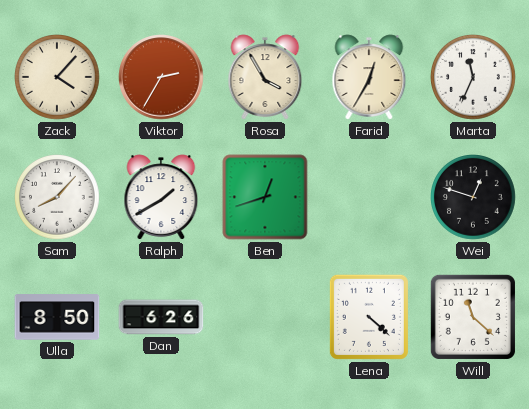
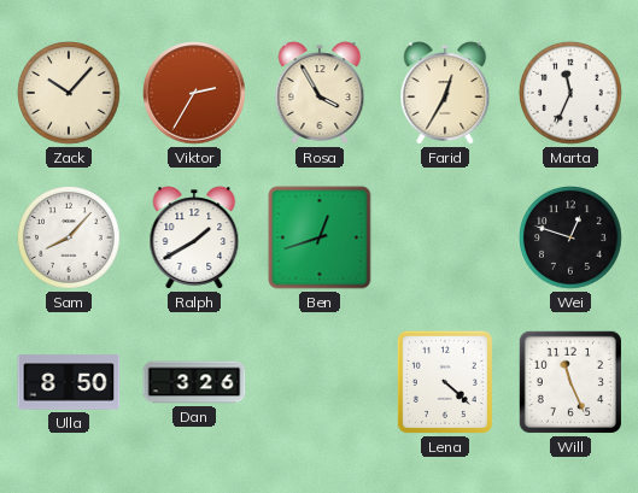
Zack: 4:07 -> 10:07 (70, 94)
Dan: 6:26 -> 3:26 (194, 382)
Will: 11:22 -> 11:26 (570, 382)
